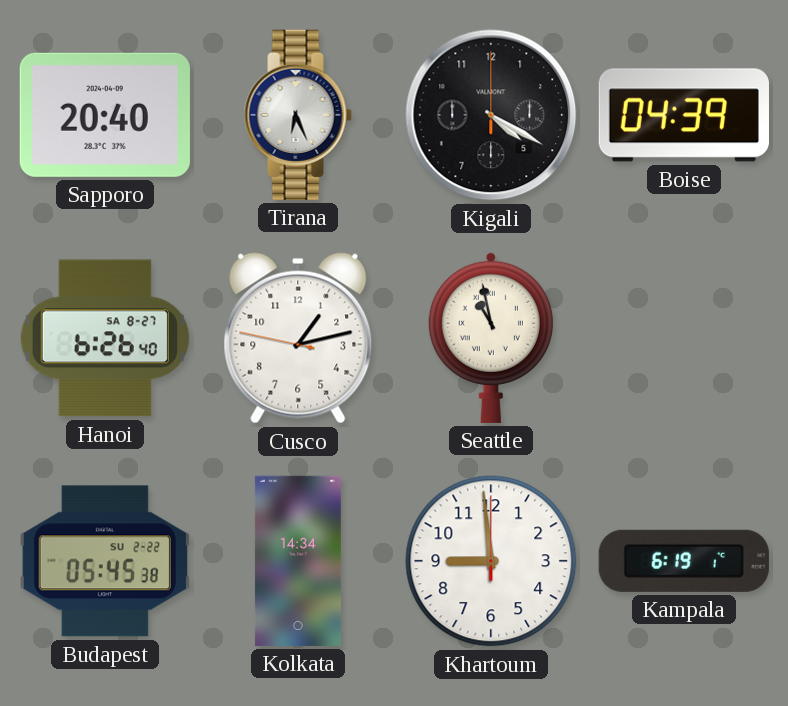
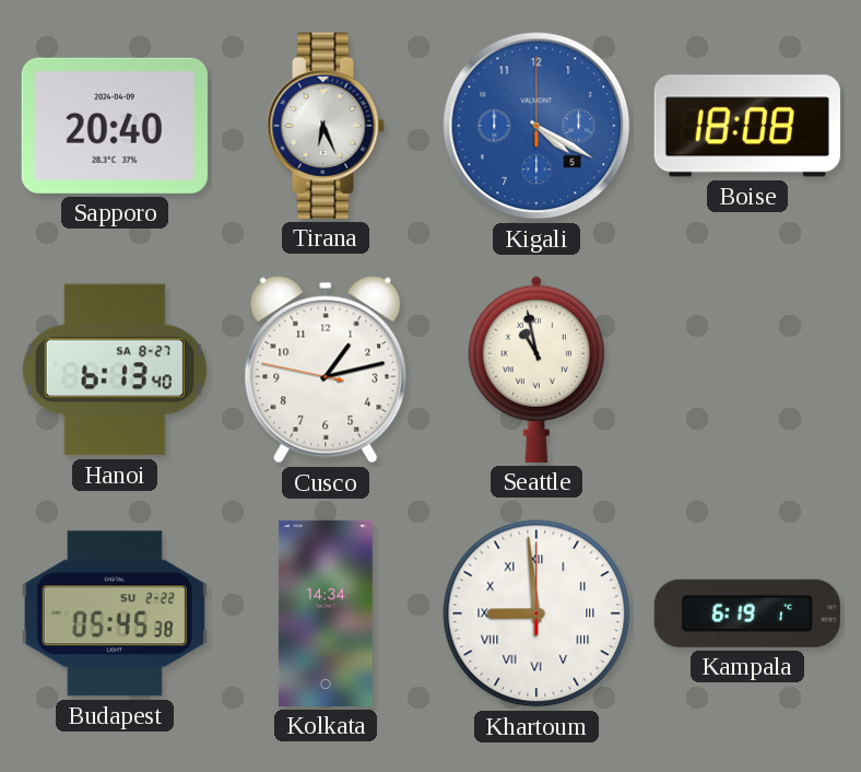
Kigali dial: black -> blue (536, 126)
Boise: 04:39 -> 18:08 (747, 126)
Hanoi: 6:26 -> 6:13 (115, 370)
Khartoum numerals: Arabic -> Roman (536, 613)
